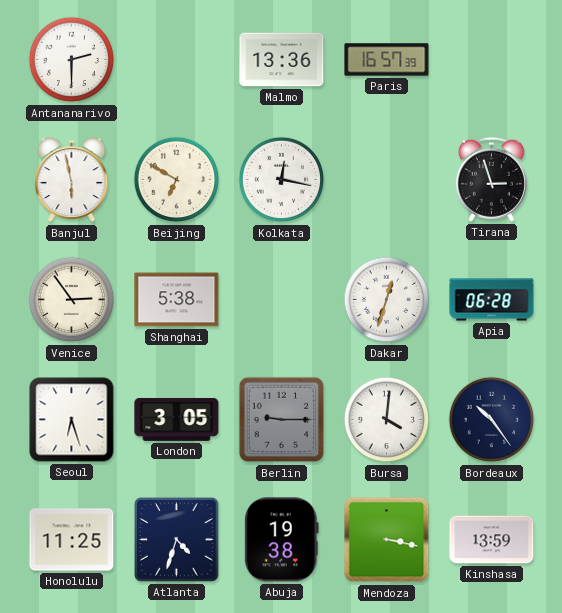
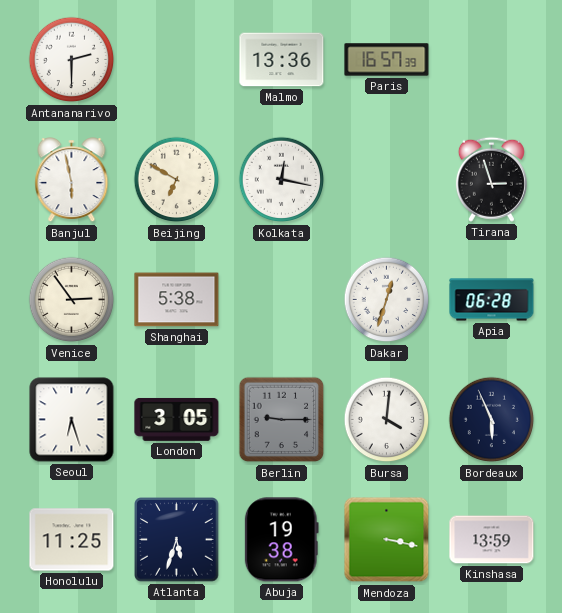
Bordeaux: 10:24 -> 5:56 (492, 420)
Atlanta: 4:33 -> 5:33 (177, 540)
